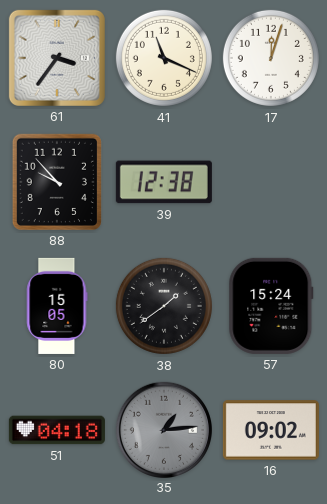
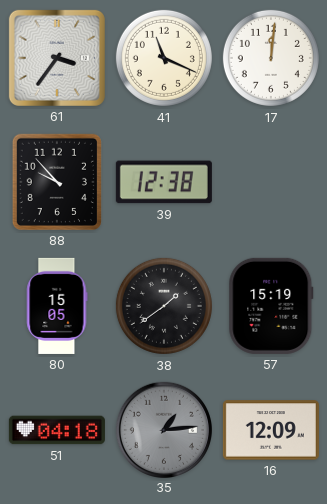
17: 12:03 -> 12:01 (271, 58)
57: 15:24 -> 15:19 (271, 306)
16: 09:02 -> 12:09 (271, 430)
